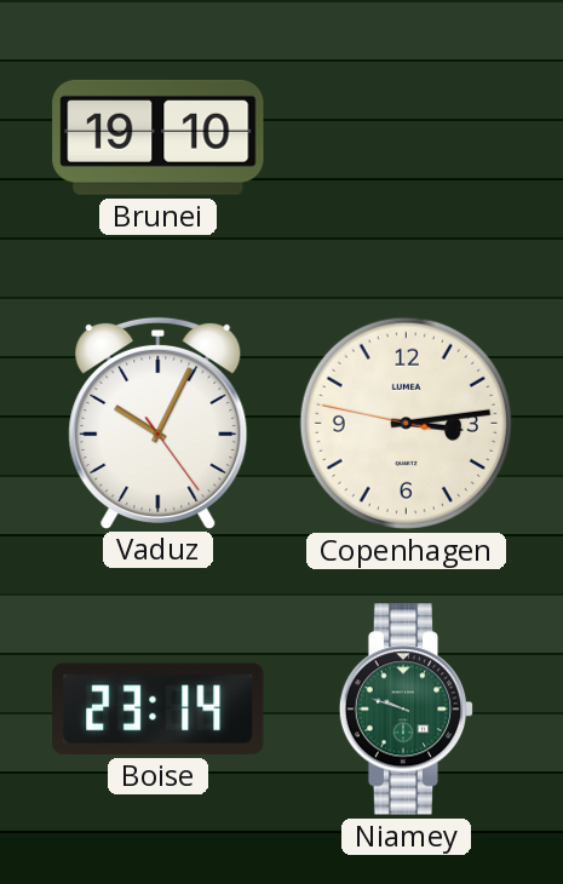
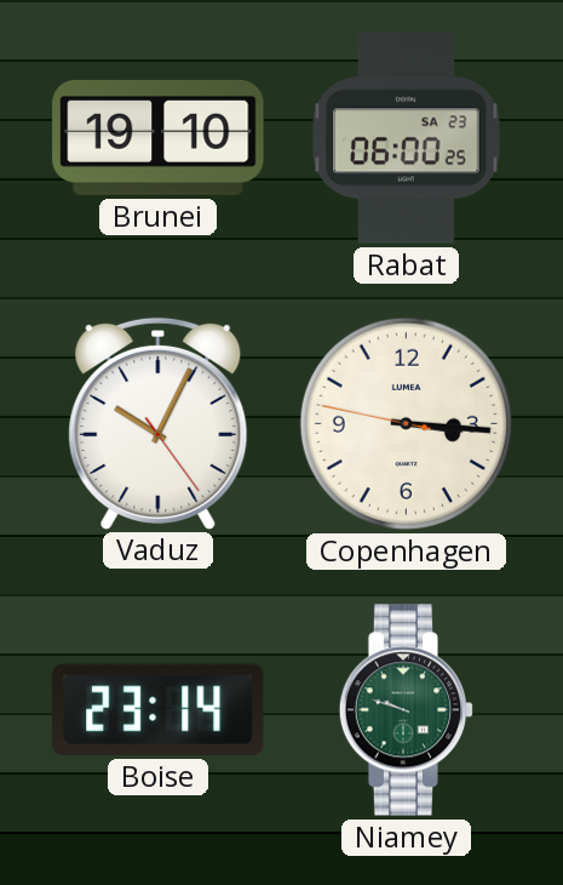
Rabat: none -> 06:00 (407, 138)
Copenhagen: 3:13 -> 3:15 (406, 423)
